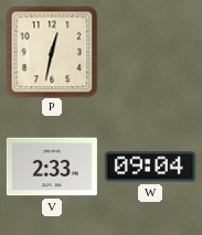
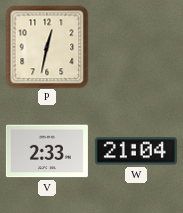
W: 09:04 -> 21:04 (136, 151)
